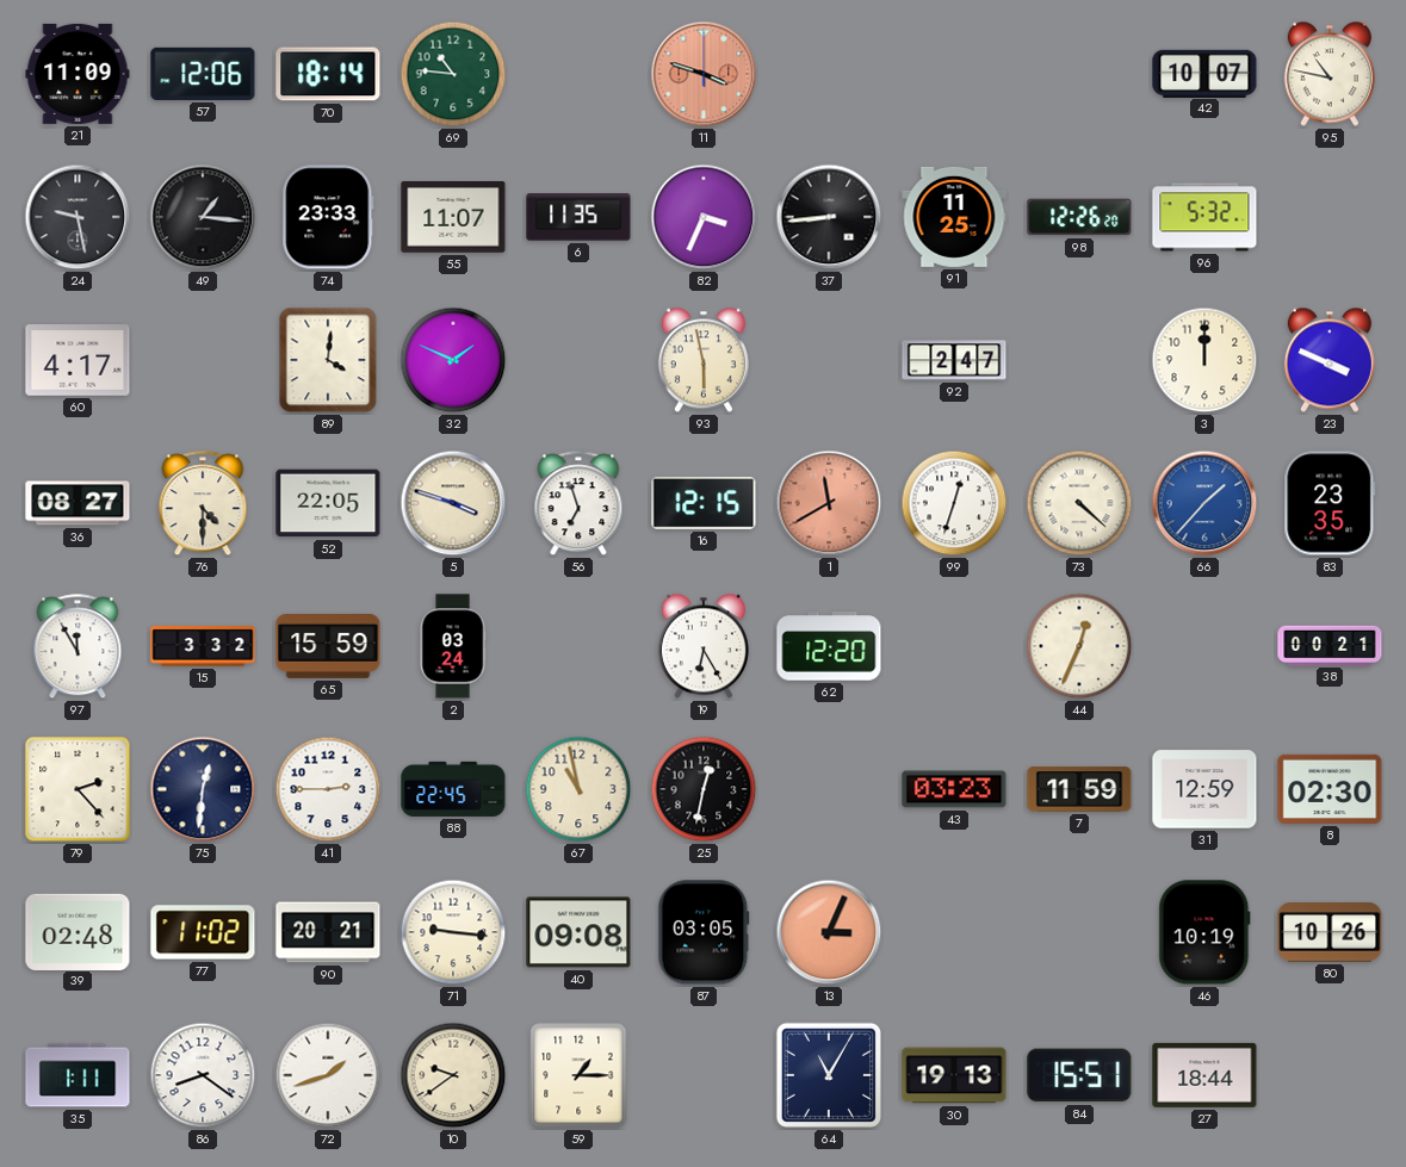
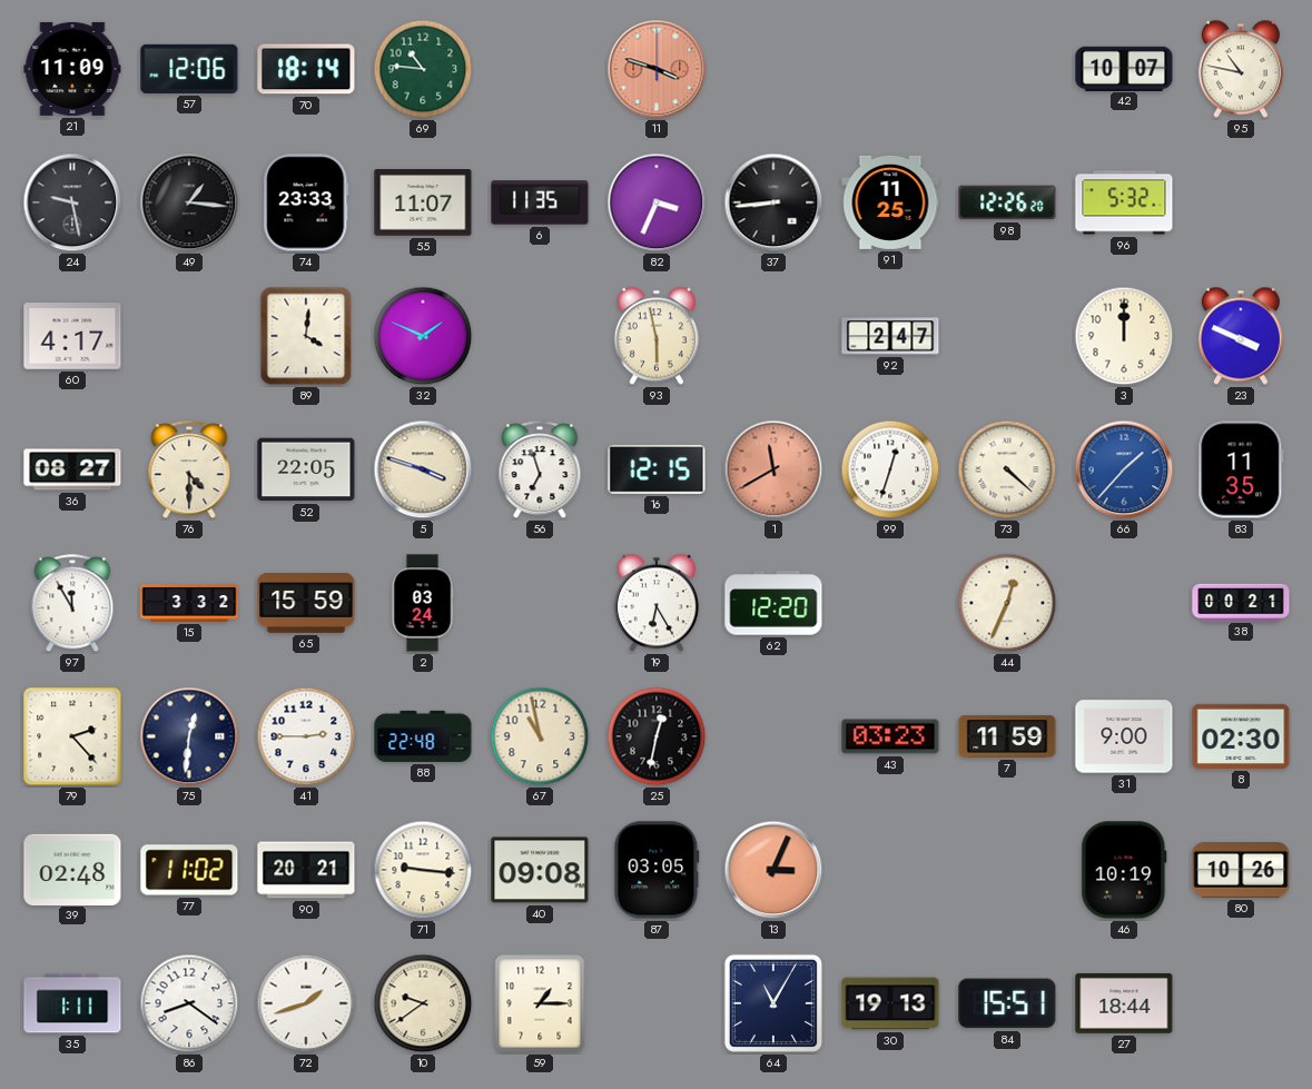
83: 23:35 -> 11:35 (1241, 469)
88: 22:45 -> 22:48 (423, 736)
31: 12:59 -> 9:00 (1124, 736)
